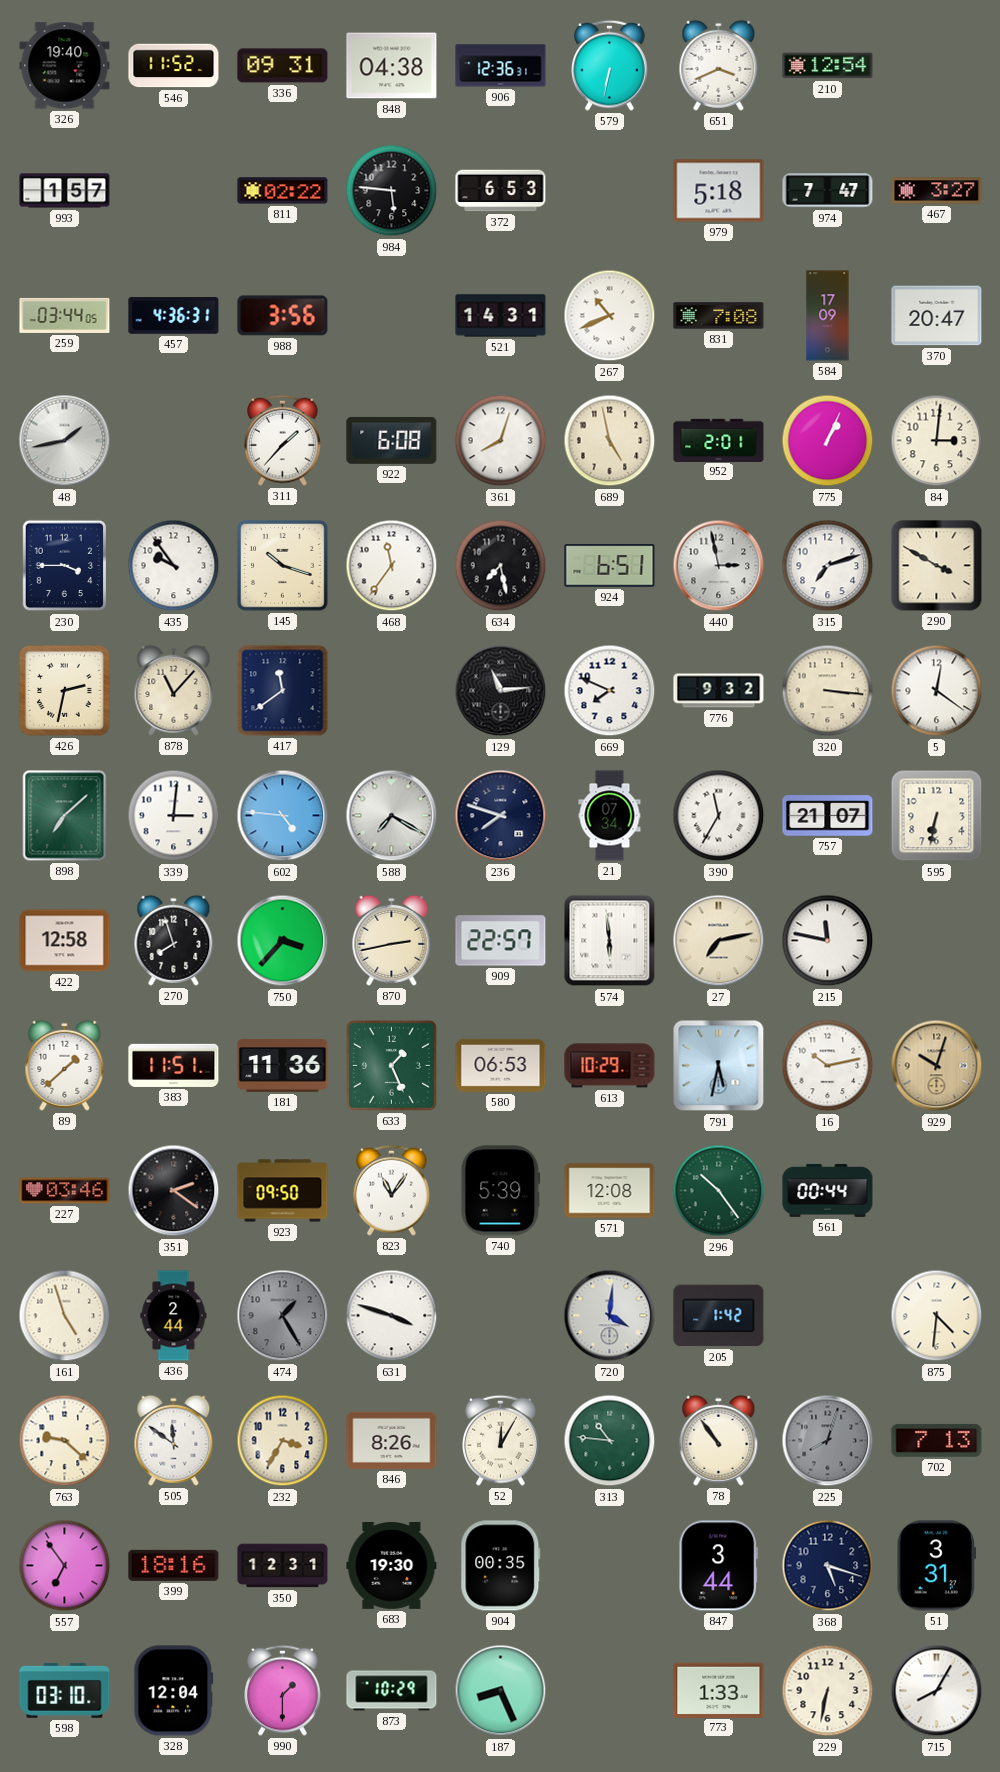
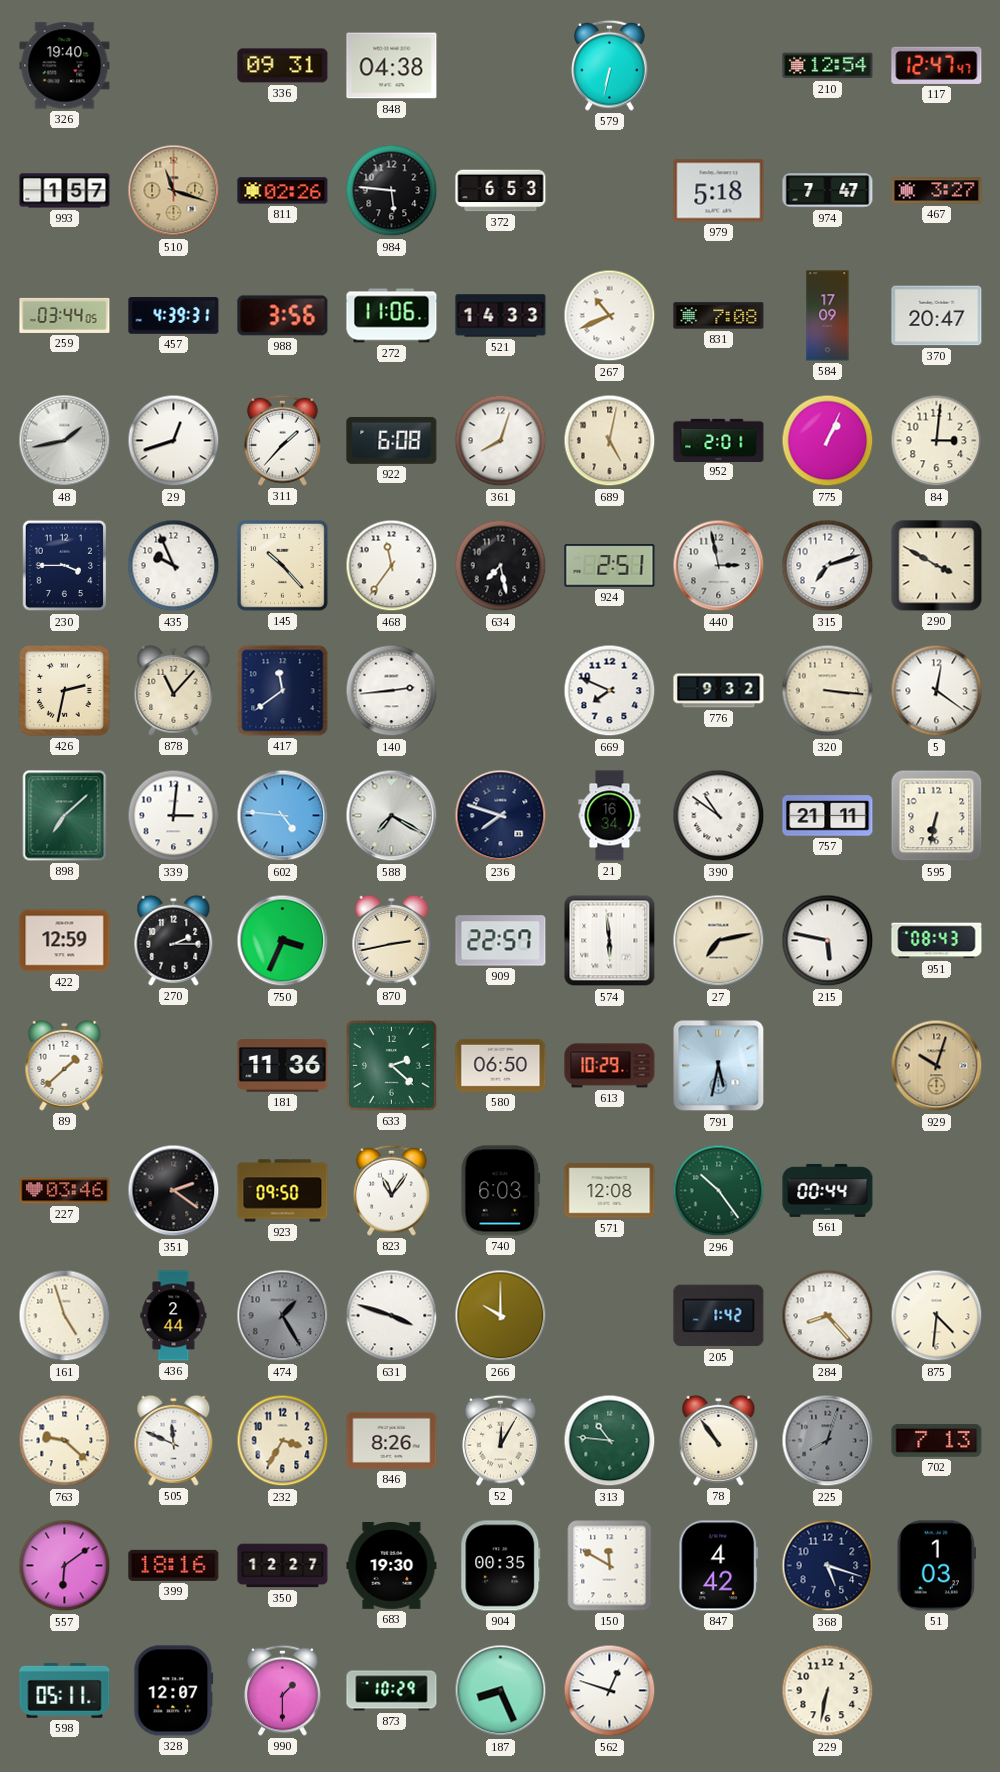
546: 11:52 -> none (174, 66)
906: 12:36 -> none (501, 66)
651: 3:41 -> none (719, 65)
117: none -> 12:47 (937, 65)
510: none -> 11:18 (174, 191)
811: 02:22 -> 02:26 (283, 191)
457: 4:36 -> 4:39 (174, 316)
272: none -> 11:06 (392, 316)
521: 14:31 -> 14:33 (501, 316)
29: none -> 12:42 (174, 441)
689: 4:58 -> 5:02 (610, 441)
435: 9:54 -> 9:56 (174, 566)
145: 10:18 -> 10:23 (283, 566)
924: 6:51 -> 2:51 (610, 566)
140: none -> 2:44 (392, 691)
129: 11:14 -> none (501, 691)
21: 07:34 -> 16:34 (610, 816)
390: 11:35 -> 10:51 (719, 816)
757: 21:07 -> 21:11 (828, 816)
422: 12:58 -> 12:59 (65, 941)
270: 7:57 -> 2:15 (174, 940)
750: 3:37 -> 3:34 (283, 941)
215: 11:47 -> 5:47 (828, 941)
951: none -> 08:43 (937, 941)
383: 11:51 -> none (174, 1065)
633: 1:26 -> 2:22 (392, 1066)
580: 06:53 -> 06:50 (501, 1065)
16: 10:13 -> none (828, 1066)
740: 5:39 -> 6:03 (501, 1191)
266: none -> 10:00 (501, 1316)
720: 4:01 -> none (610, 1316)
284: none -> 8:23 (828, 1316)
505: 11:51 -> 11:49 (174, 1440)
557: 6:54 -> 6:09 (65, 1566)
350: 12:31 -> 12:27 (283, 1566)
150: none -> 11:50 (610, 1566)
847: 3:44 -> 4:42 (719, 1566)
51: 3:31 -> 1:03 (936, 1566)
598: 03:10 -> 05:11 (65, 1691)
328: 12:04 -> 12:07 (174, 1691)
562: none -> 12:48 (610, 1691)
773: 1:33 -> none (719, 1690)
715: 8:05 -> none (937, 1691)
